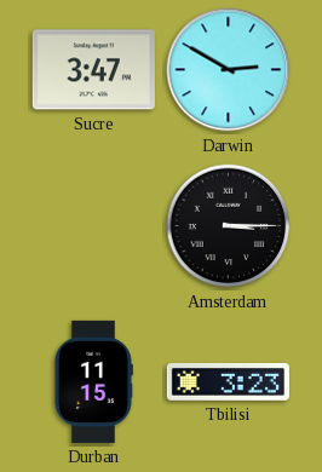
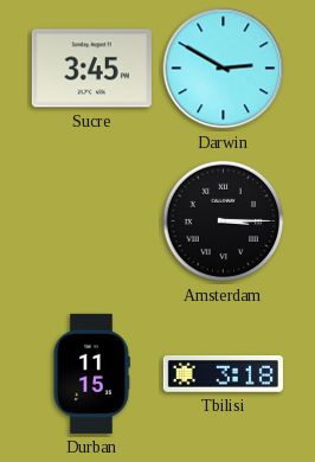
Sucre: 3:47 -> 3:45 (91, 69)
Tbilisi: 3:23 -> 3:18 (223, 374)
